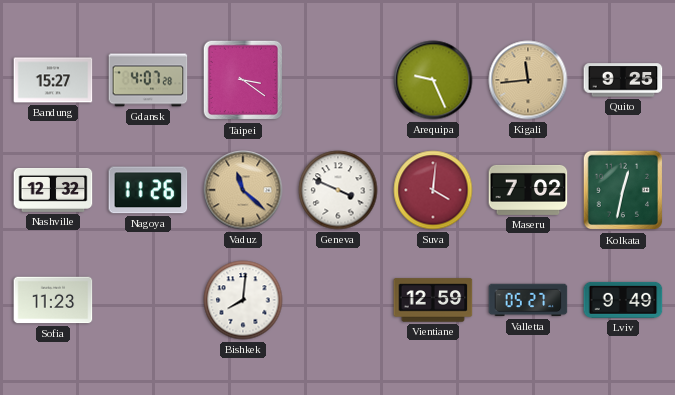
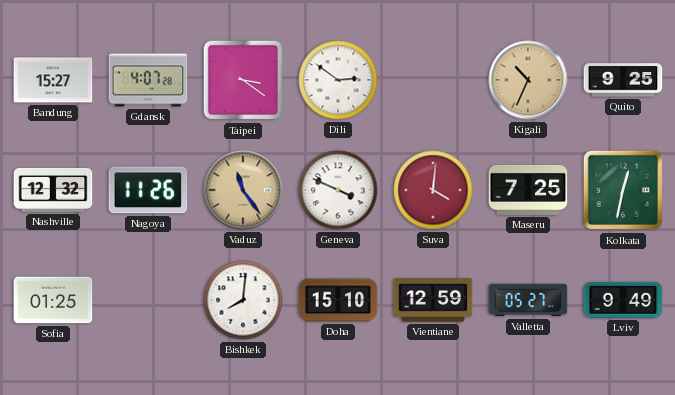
Dili: none -> 2:51 (338, 80)
Arequipa: 9:26 -> none (433, 80)
Kigali: 11:44 -> 10:34 (528, 80)
Vaduz: 11:22 -> 11:24 (243, 190)
Maseru: 7:02 -> 7:25 (528, 190)
Sofia: 11:23 -> 01:25 (53, 300)
Doha: none -> 15:10 (338, 300)
